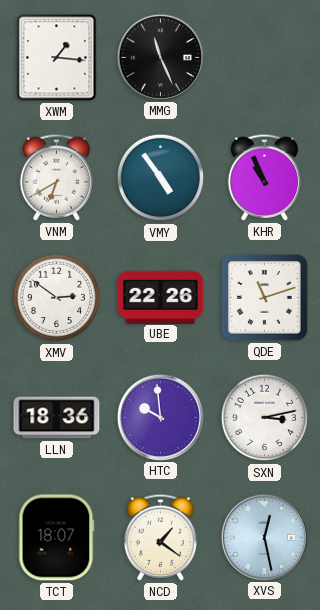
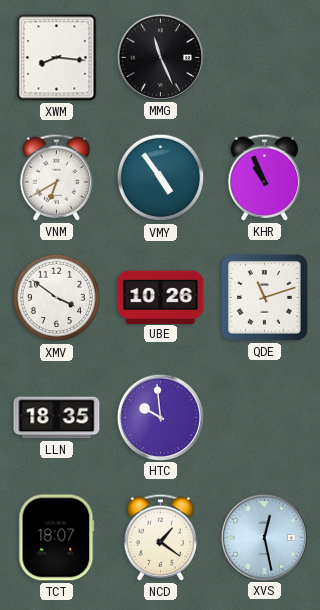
XWM: 1:16 -> 8:16 (57, 58)
XMV: 2:51 -> 3:51 (57, 298)
UBE: 22:26 -> 10:26 (161, 297)
LLN: 18:36 -> 18:35 (57, 418)
SXN: 3:13 -> none (265, 418)
